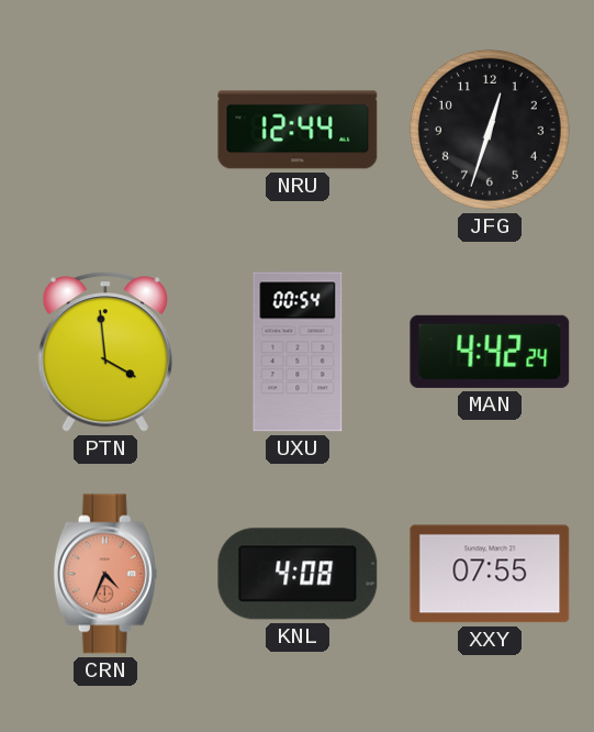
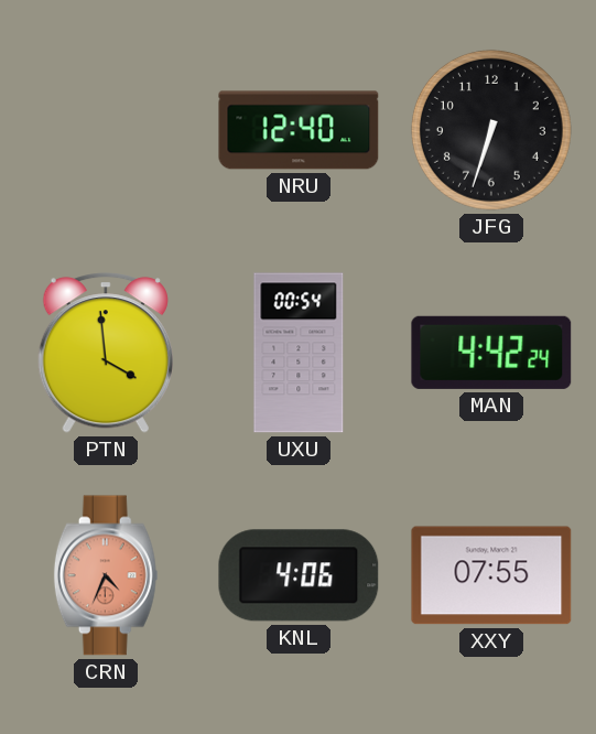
NRU: 12:44 -> 12:40 (299, 130)
JFG: 12:33 -> 6:33 (491, 130)
KNL: 4:08 -> 4:06 (299, 575)
